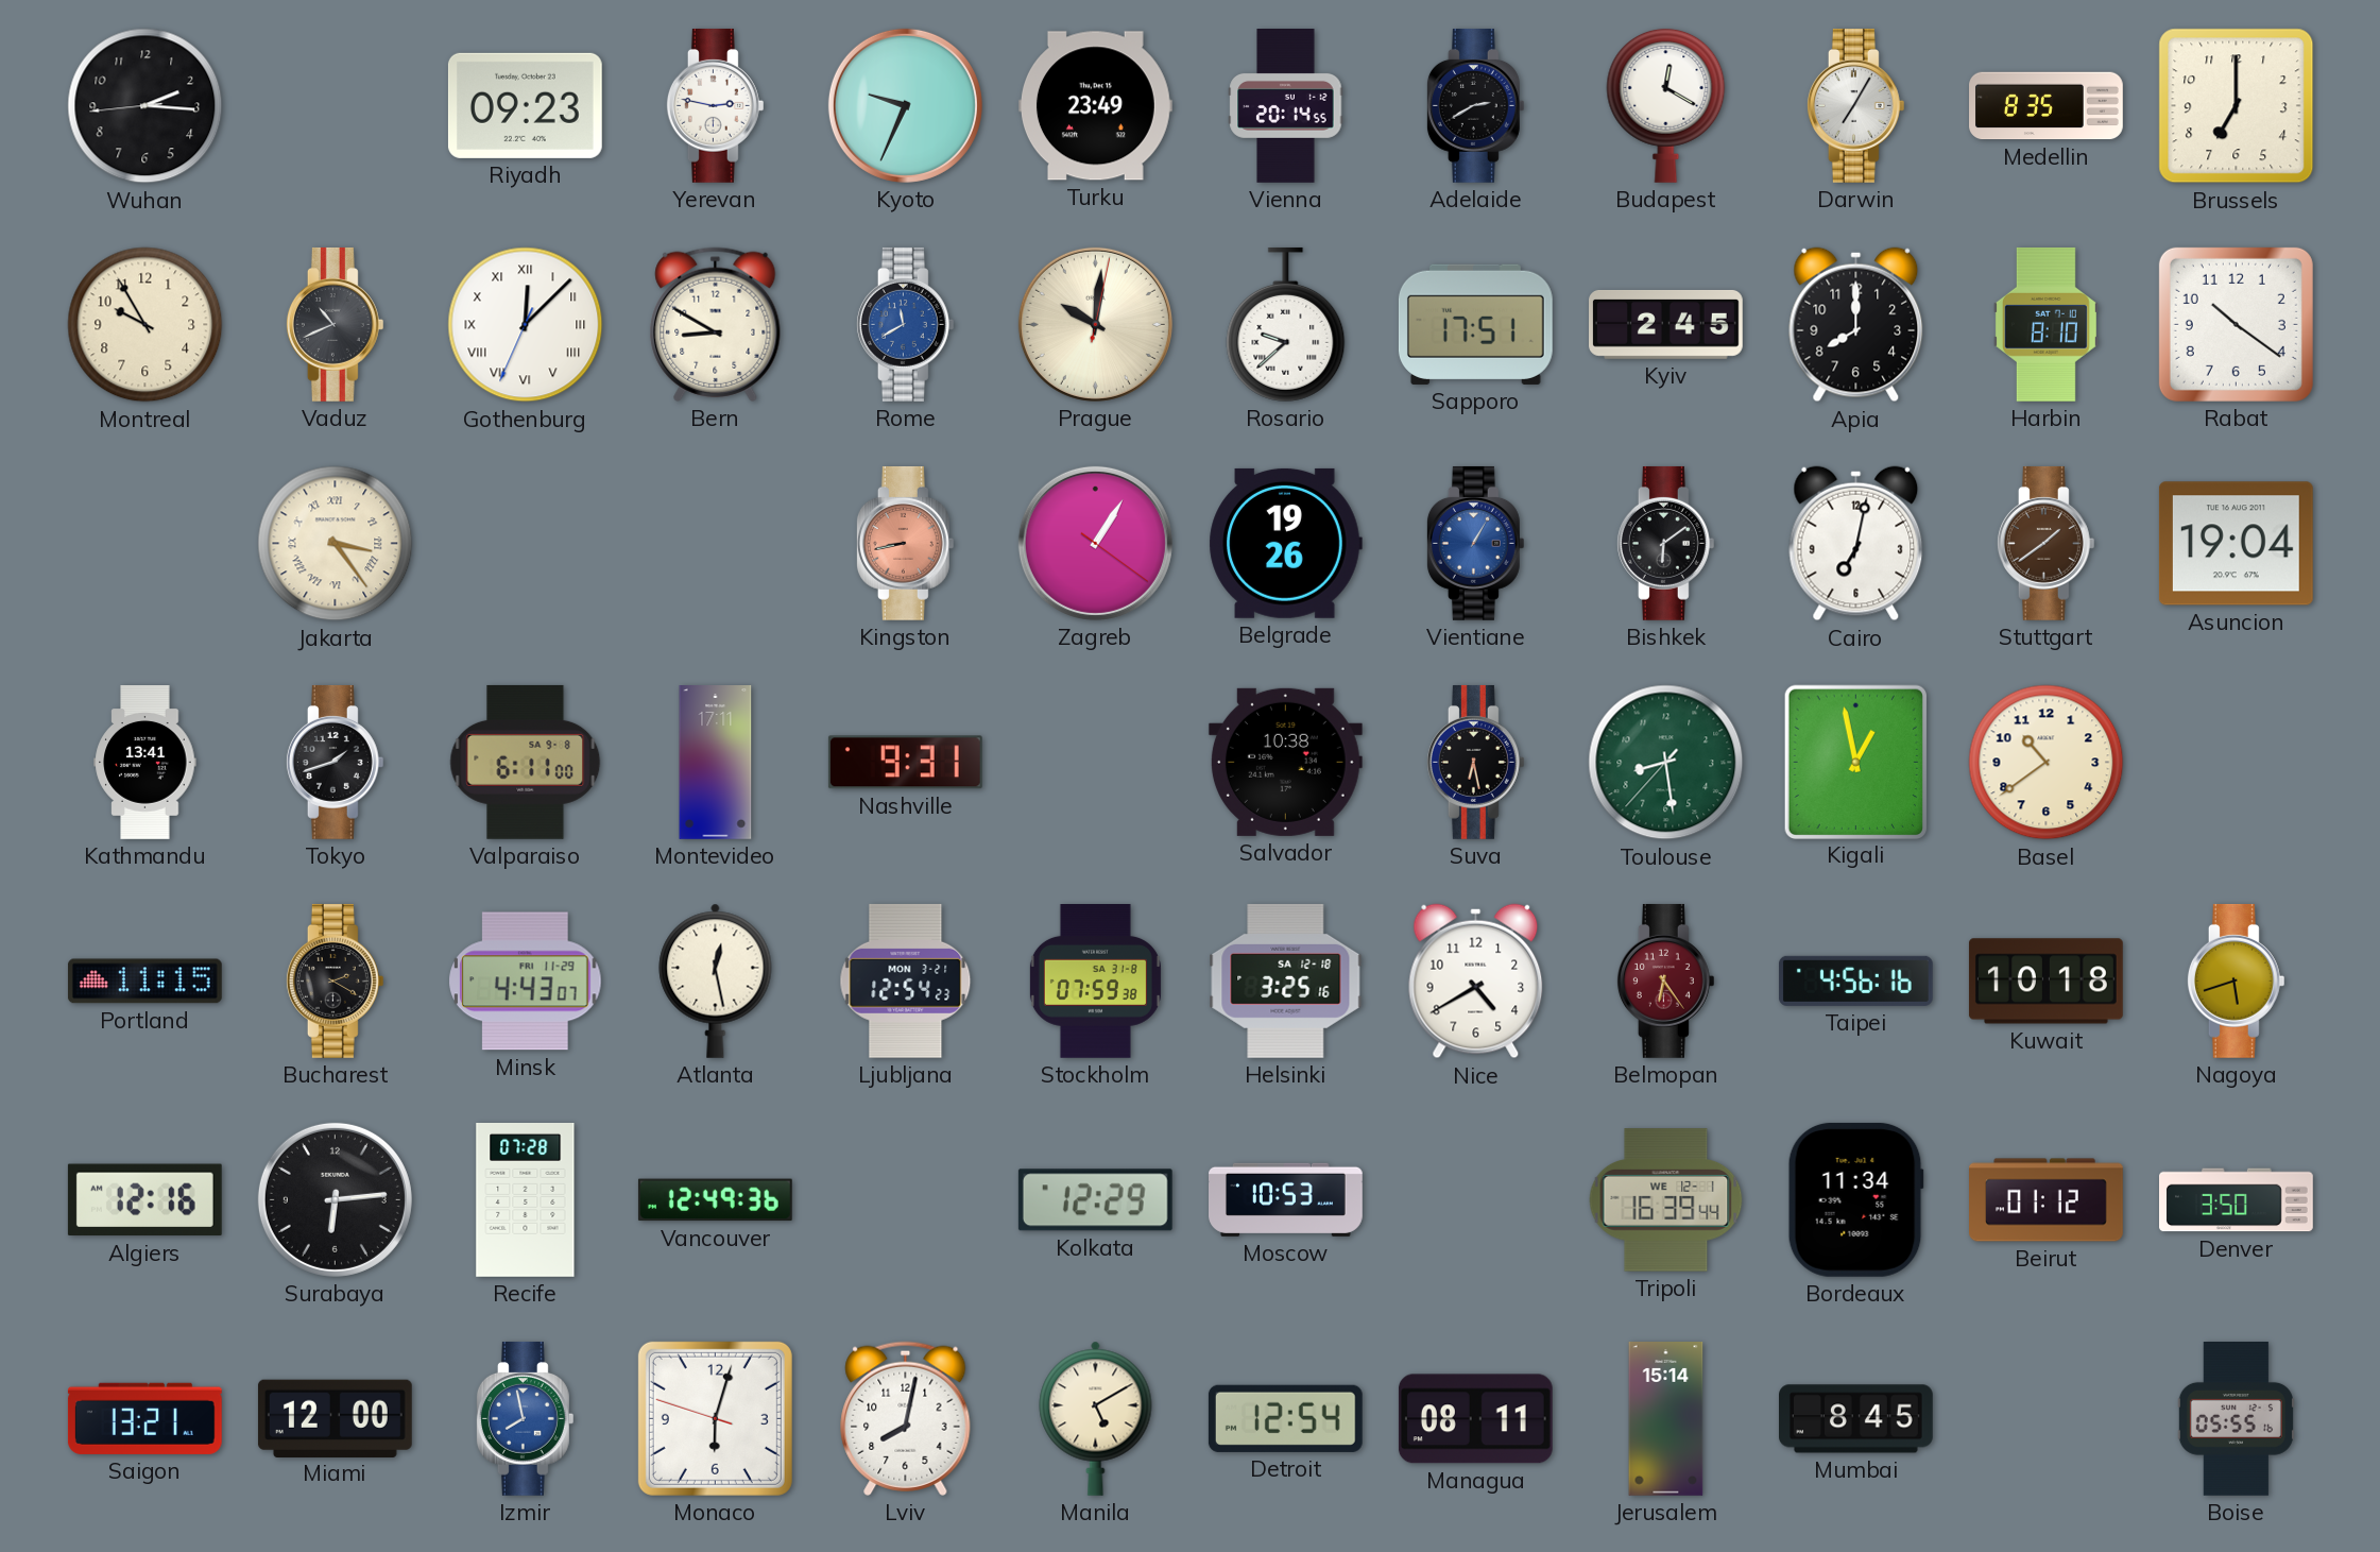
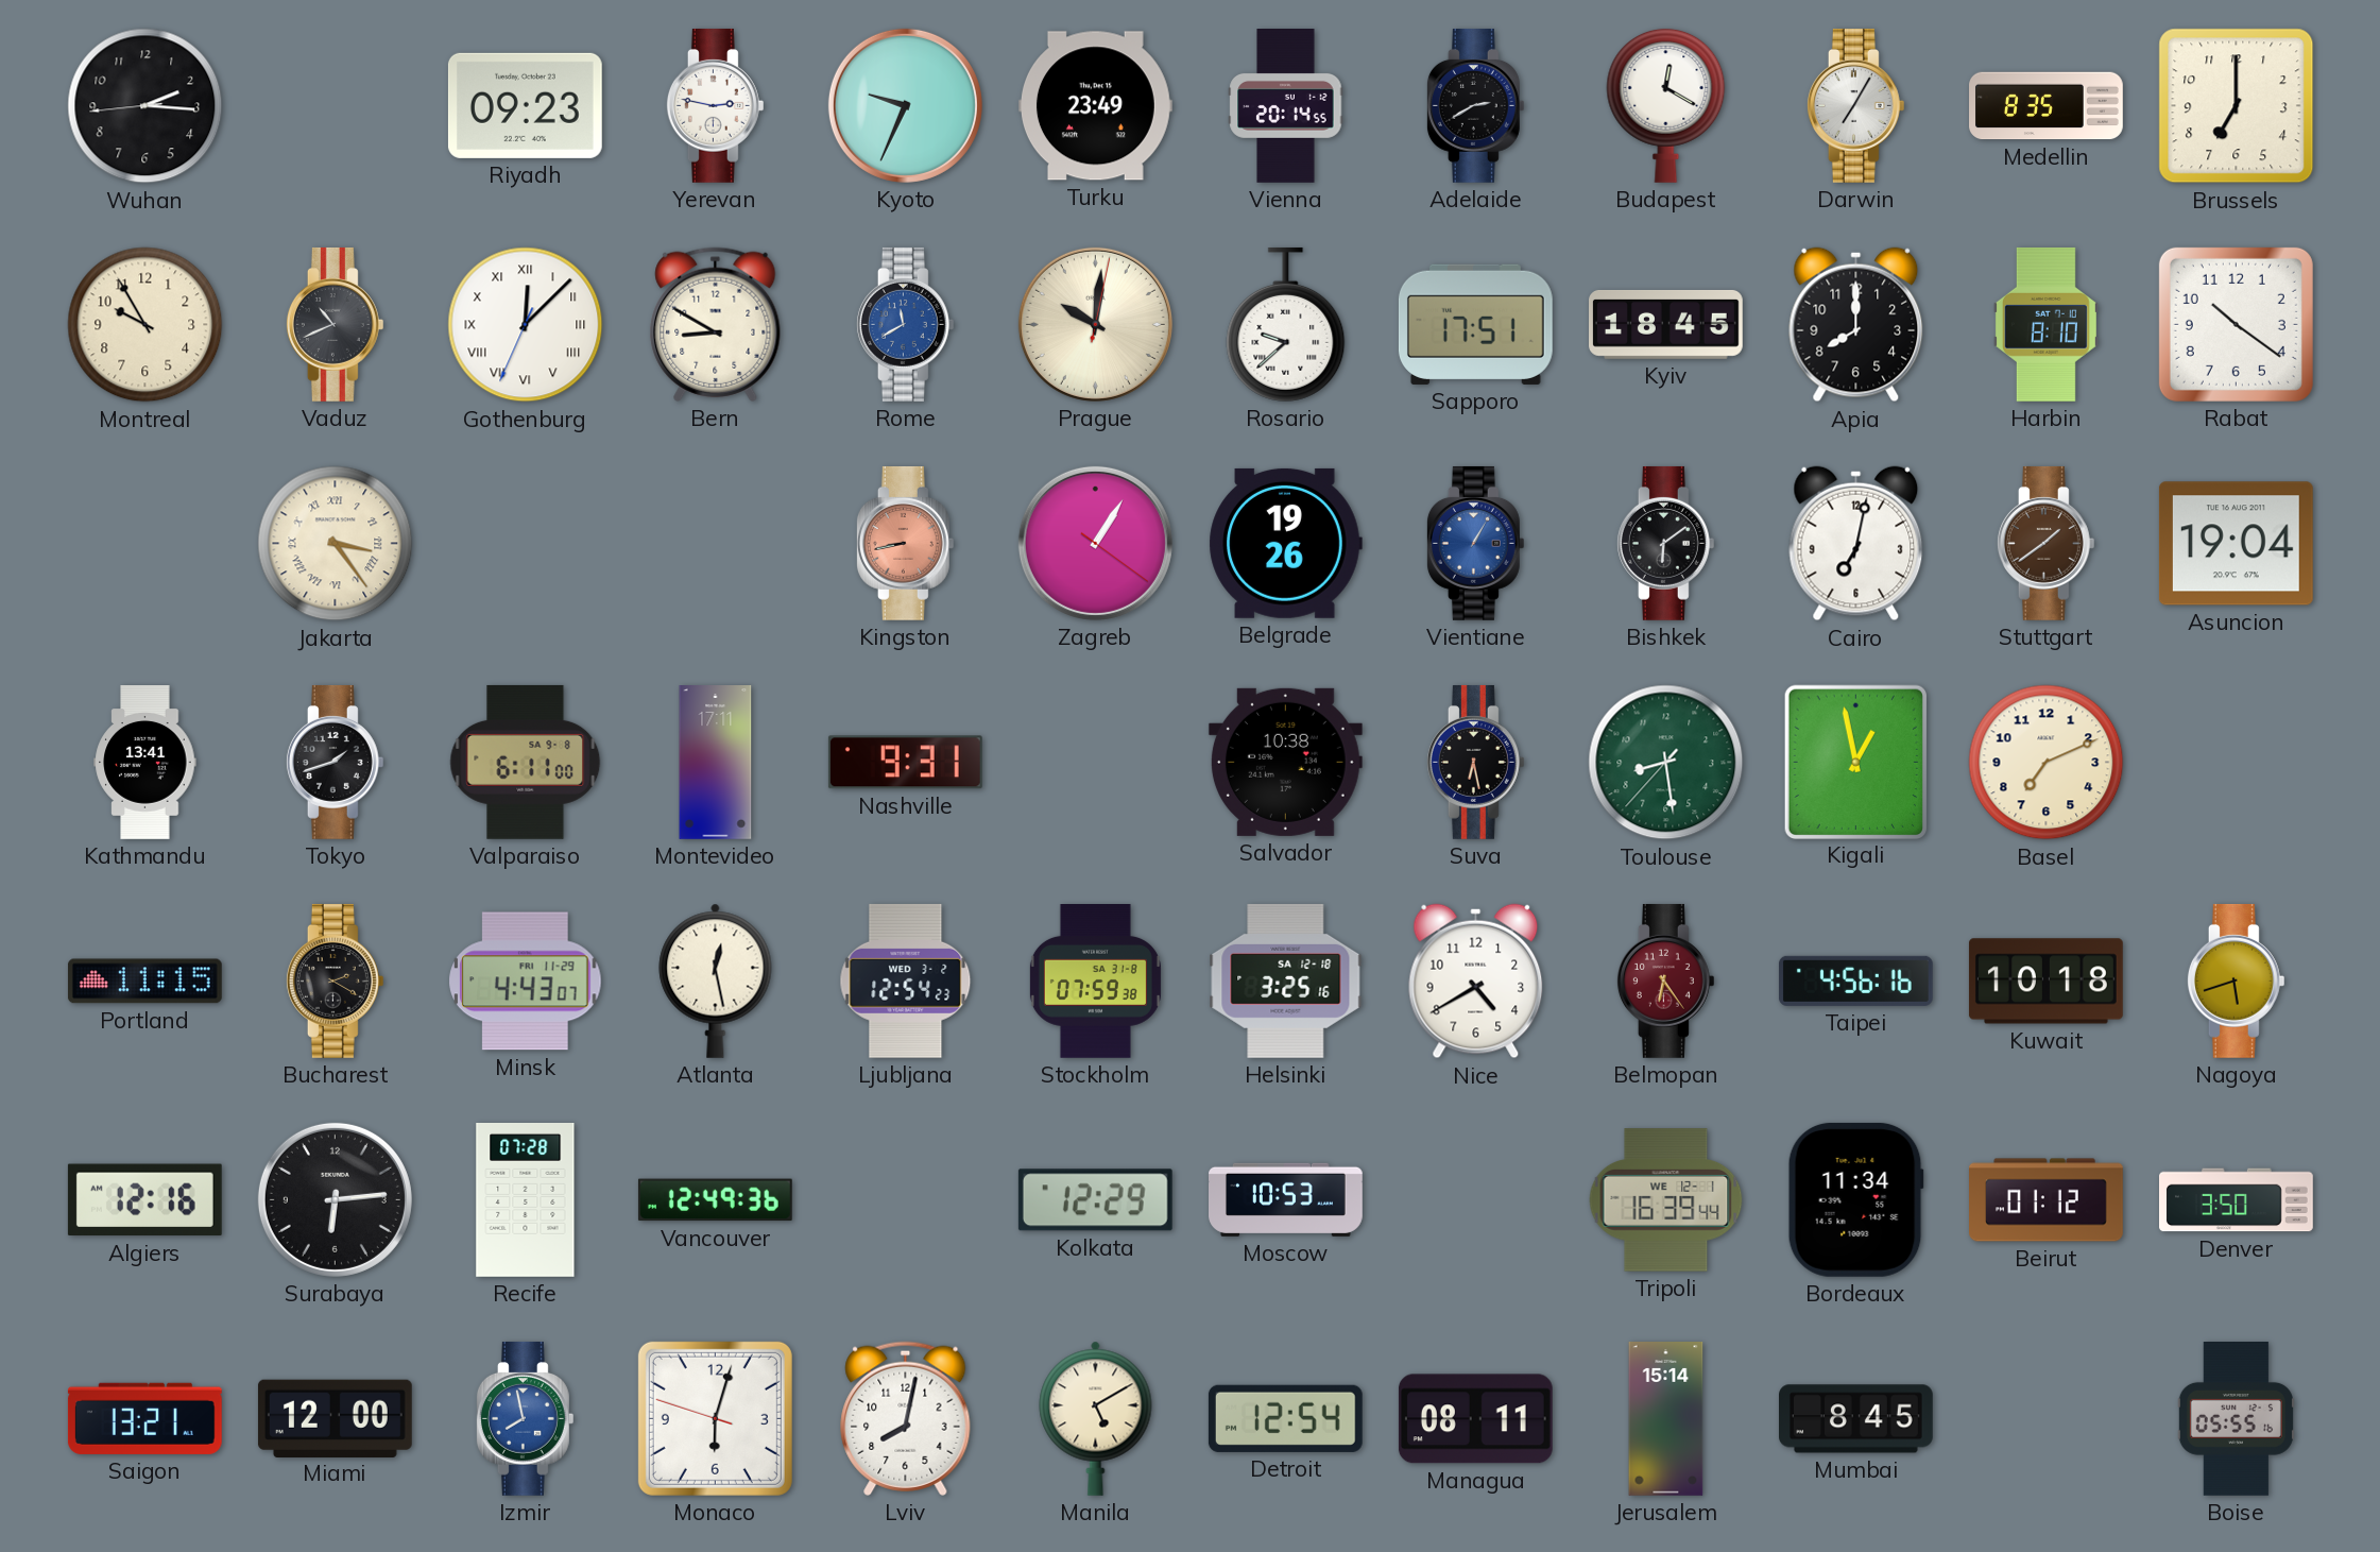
Kyiv: 2:45 -> 18:45 (1666, 324)
Basel: 10:39 -> 7:11 (2047, 763)
Ljubljana date: MON 3-21 -> WED 3-2 (906, 980)
